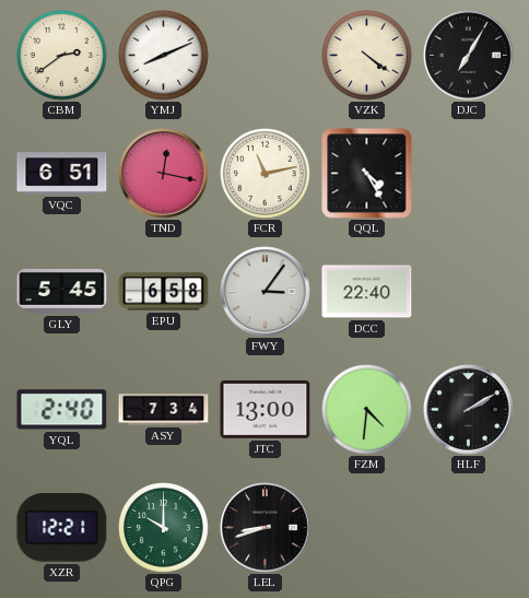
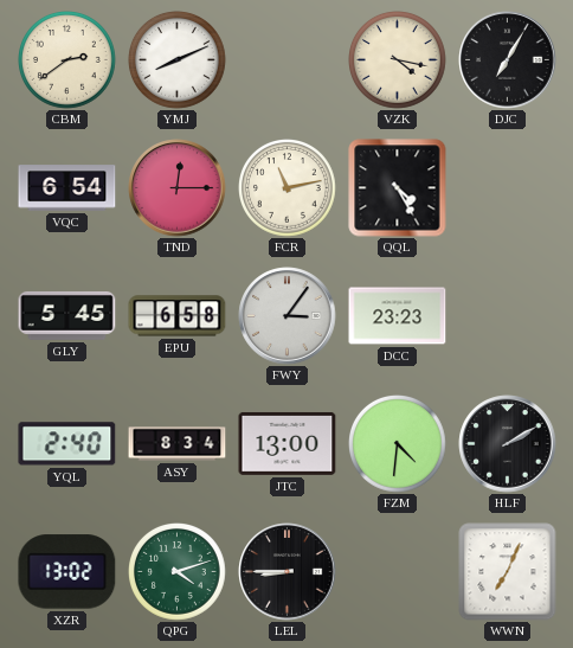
VZK: 4:21 -> 4:17 (398, 60)
VQC: 6:51 -> 6:54 (67, 188)
TND: 12:17 -> 12:15 (178, 188)
DCC: 22:40 -> 23:23 (398, 316)
ASY: 7:34 -> 8:34 (178, 444)
XZR: 12:21 -> 13:02 (67, 572)
QPG: 10:00 -> 4:12 (178, 572)
LEL: 8:42 -> 8:45 (288, 572)
WWN: none -> 7:04 (508, 572)
